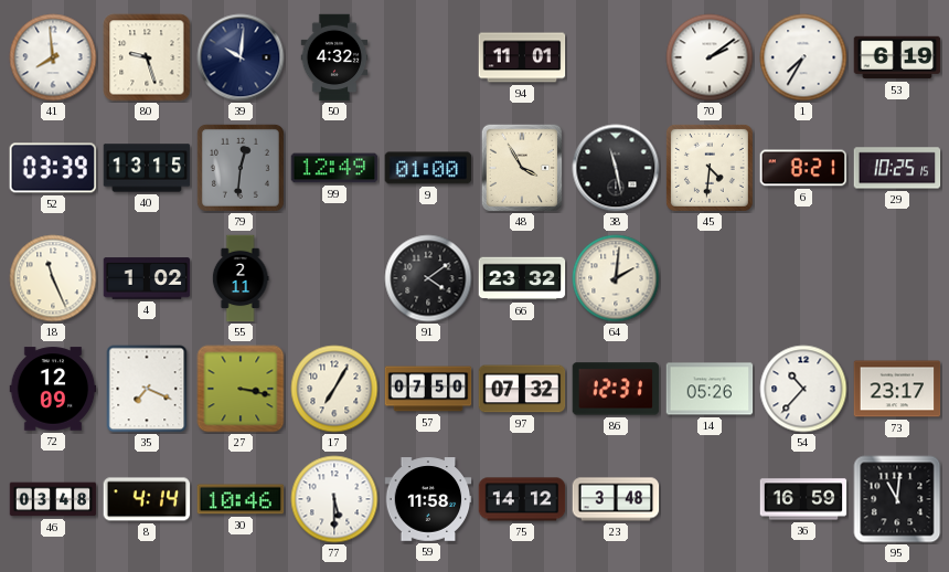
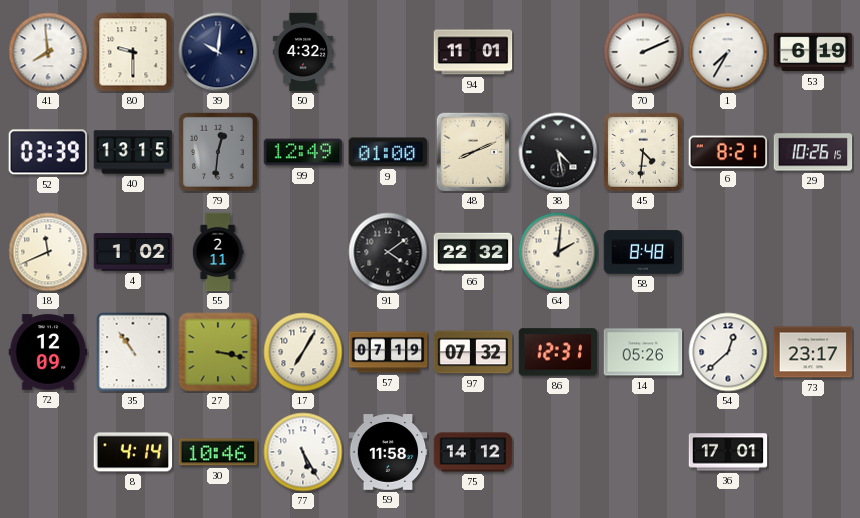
80: 9:27 -> 9:30 (133, 52)
70: 2:09 -> 2:11 (643, 52)
48: 3:55 -> 8:11 (473, 152)
38: 11:28 -> 4:28 (558, 152)
29: 10:25 -> 10:26 (813, 152)
18: 11:26 -> 11:41 (48, 252)
66: 23:32 -> 22:32 (473, 252)
58: none -> 8:48 (643, 252)
35: 7:19 -> 10:54 (133, 352)
57: 07:50 -> 07:19 (388, 352)
54: 10:37 -> 12:38 (728, 352)
46: 03:48 -> none (53, 499)
77: 5:30 -> 5:25 (303, 452)
23: 3:48 -> none (616, 499)
36: 16:59 -> 17:01 (728, 452)
95: 11:01 -> none (897, 499)
